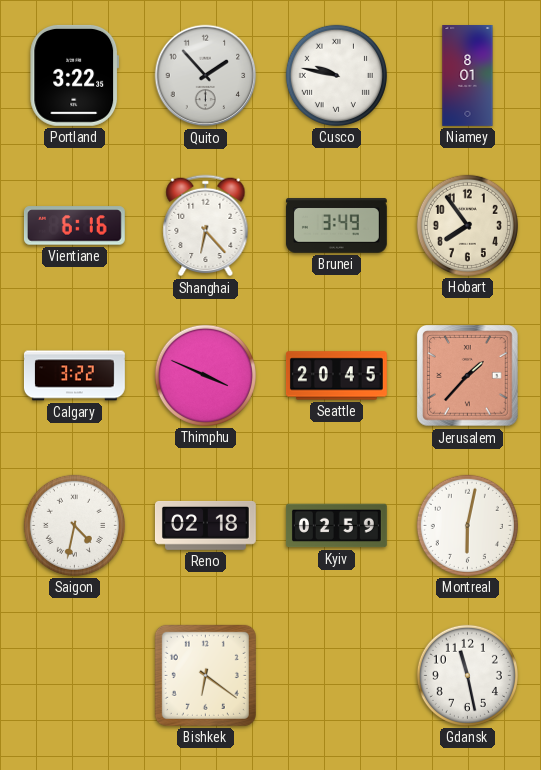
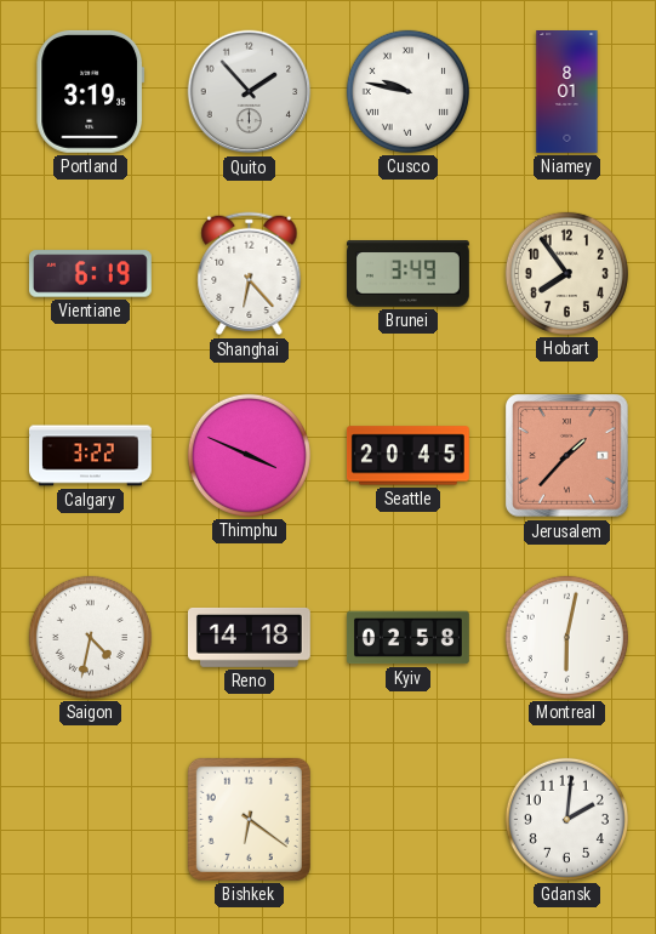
Portland: 3:22 -> 3:19 (91, 91)
Vientiane: 6:16 -> 6:19 (90, 274)
Reno: 02:18 -> 14:18 (249, 637)
Kyiv: 02:59 -> 02:58 (407, 638)
Gdansk: 11:28 -> 2:01 (566, 819)
